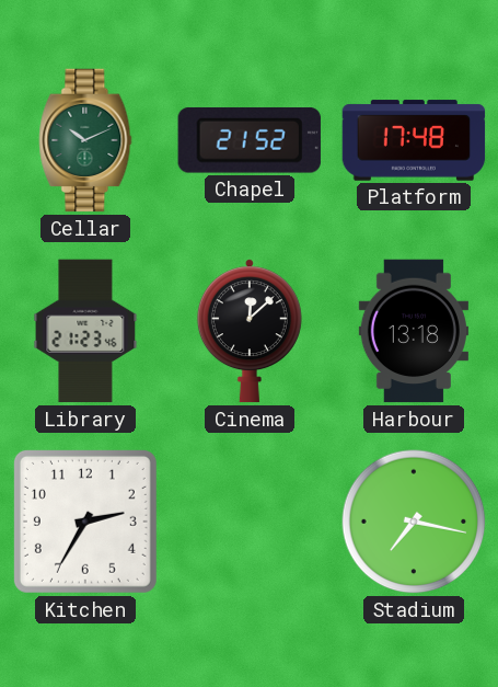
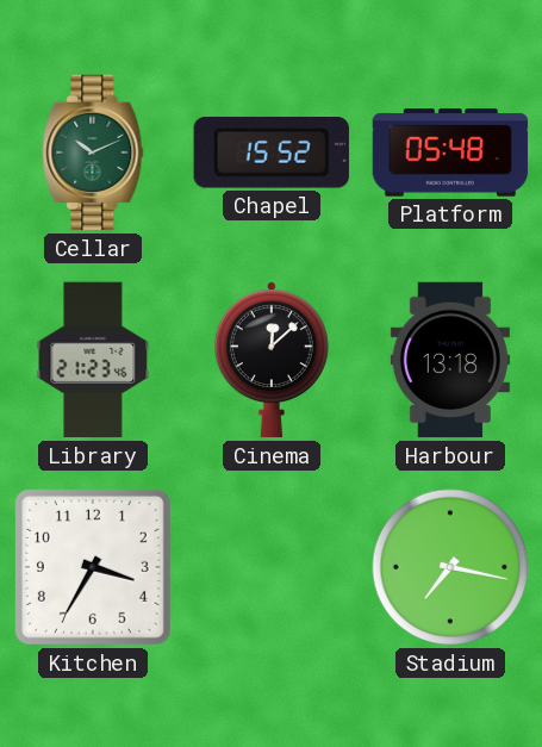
Chapel: 21:52 -> 15:52 (272, 152)
Platform: 17:48 -> 05:48 (450, 152)
Kitchen: 2:35 -> 3:35 (93, 567)
